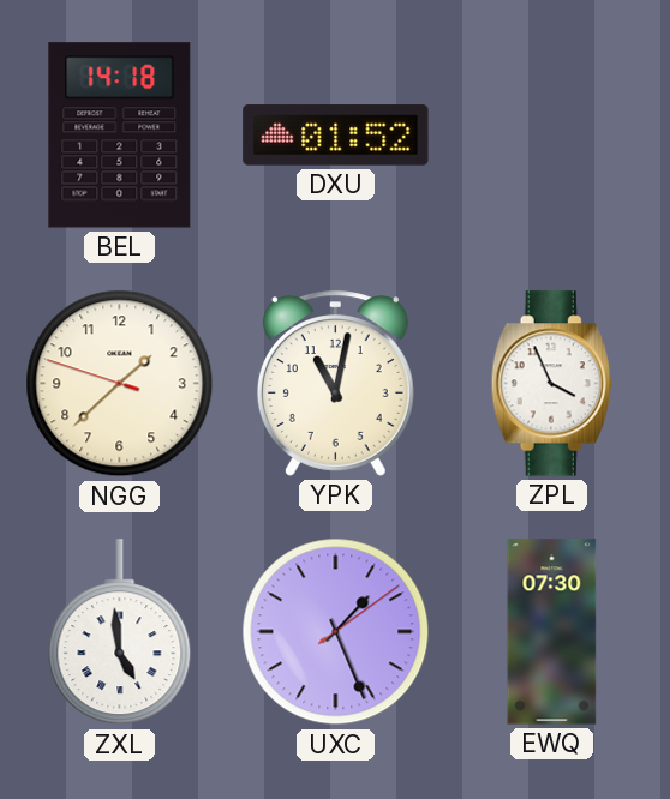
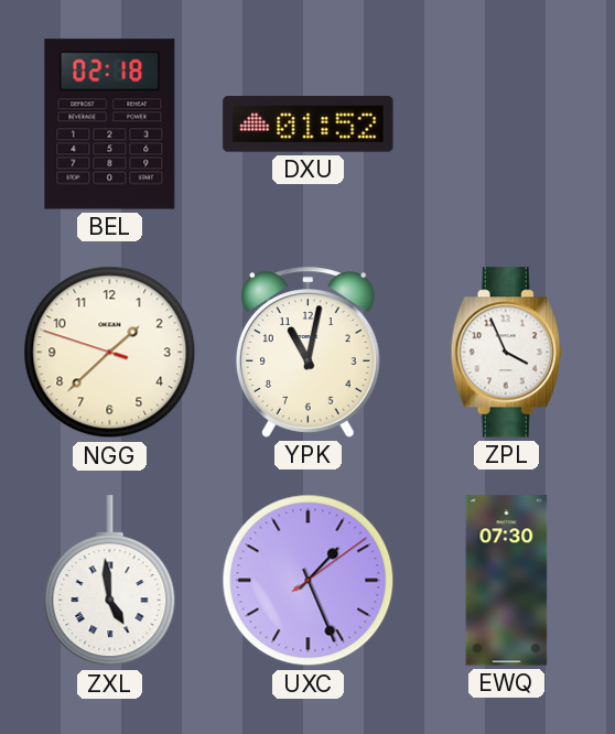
BEL: 14:18 -> 02:18 (110, 125)
